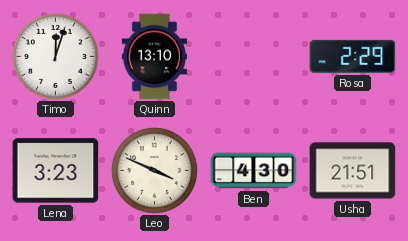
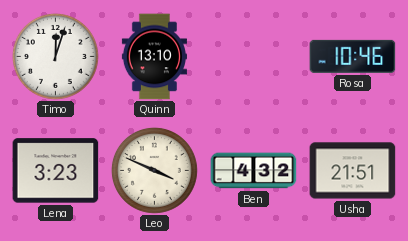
Rosa: 2:29 -> 10:46 (353, 56)
Ben: 4:30 -> 4:32 (254, 171)
